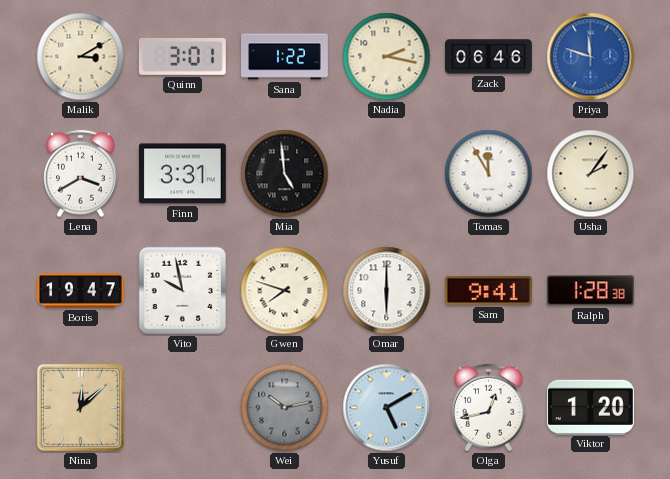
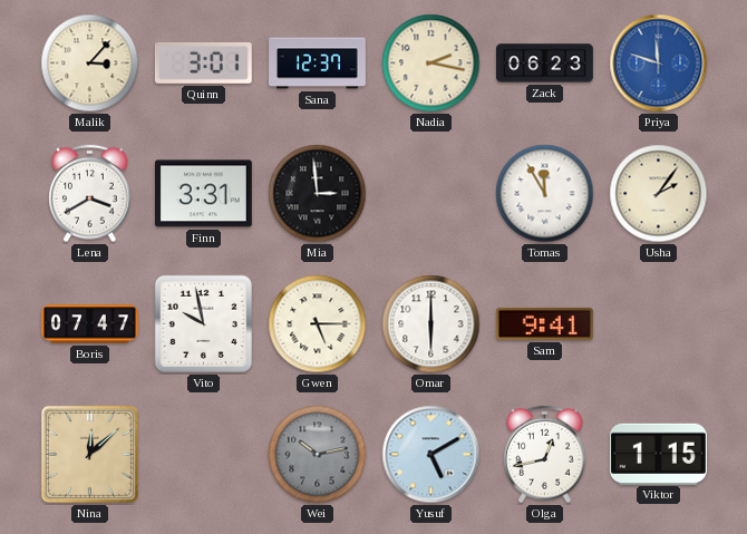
Malik: 3:10 -> 3:07 (90, 64)
Sana: 1:22 -> 12:37 (318, 64)
Zack: 06:46 -> 06:23 (545, 64)
Mia: 4:59 -> 2:59 (318, 194)
Boris: 19:47 -> 07:47 (90, 324)
Gwen: 7:48 -> 5:15 (318, 324)
Ralph: 1:28 -> none (590, 291)
Viktor: 1:20 -> 1:15 (658, 454)
